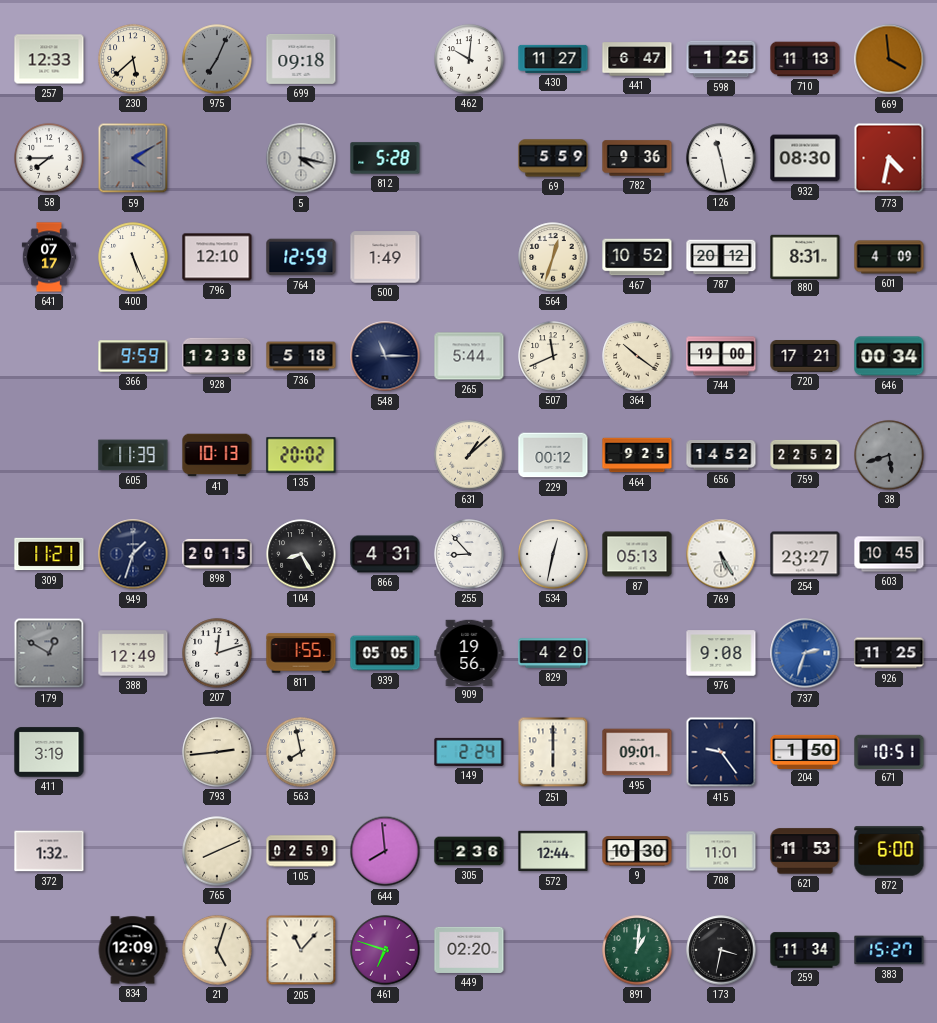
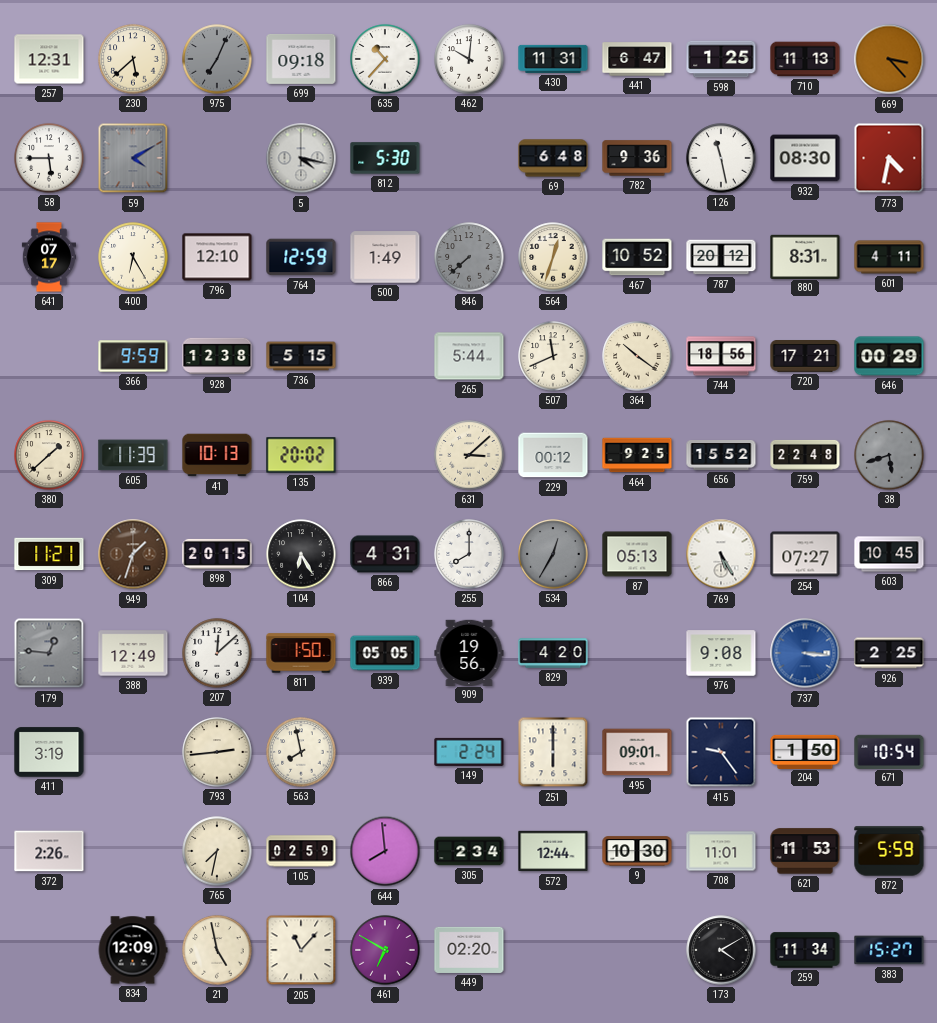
257: 12:33 -> 12:31 (49, 59)
635: none -> 10:37 (385, 59)
430: 11:27 -> 11:31 (553, 59)
669: 3:59 -> 3:23 (889, 59)
58: 7:45 -> 5:45 (49, 158)
812: 5:28 -> 5:30 (385, 158)
69: 5:59 -> 6:48 (553, 158)
400: 5:26 -> 6:25 (133, 257)
846: none -> 7:38 (469, 257)
601: 4:09 -> 4:11 (889, 257)
736: 5:18 -> 5:15 (301, 356)
548: 11:15 -> none (385, 356)
744: 19:00 -> 18:56 (721, 356)
646: 00:34 -> 00:29 (889, 356)
380: none -> 1:38 (49, 455)
631: 1:08 -> 3:08 (469, 455)
656: 14:52 -> 15:52 (721, 456)
759: 22:52 -> 22:48 (805, 455)
949 dial: navy -> brown (133, 554)
104: 8:25 -> 6:25 (301, 554)
255: 8:53 -> 8:00 (469, 554)
534: 12:32 -> 12:35 (553, 554)
534 dial: white -> grey (553, 554)
254: 23:27 -> 07:27 (805, 554)
179: 12:50 -> 12:46 (49, 653)
207: 12:12 -> 12:08 (217, 653)
811: 1:55 -> 1:50 (301, 653)
737: 2:33 -> 3:16 (805, 653)
926: 11:25 -> 2:25 (889, 653)
671: 10:51 -> 10:54 (889, 751)
372: 1:32 -> 2:26 (49, 851)
765: 8:11 -> 7:32 (217, 851)
305: 2:36 -> 2:34 (469, 851)
872: 6:00 -> 5:59 (889, 851)
21: 5:03 -> 4:58 (217, 950)
461: 6:48 -> 6:50 (385, 950)
891: 1:01 -> none (637, 950)
173: 3:32 -> 4:10 (721, 950)
